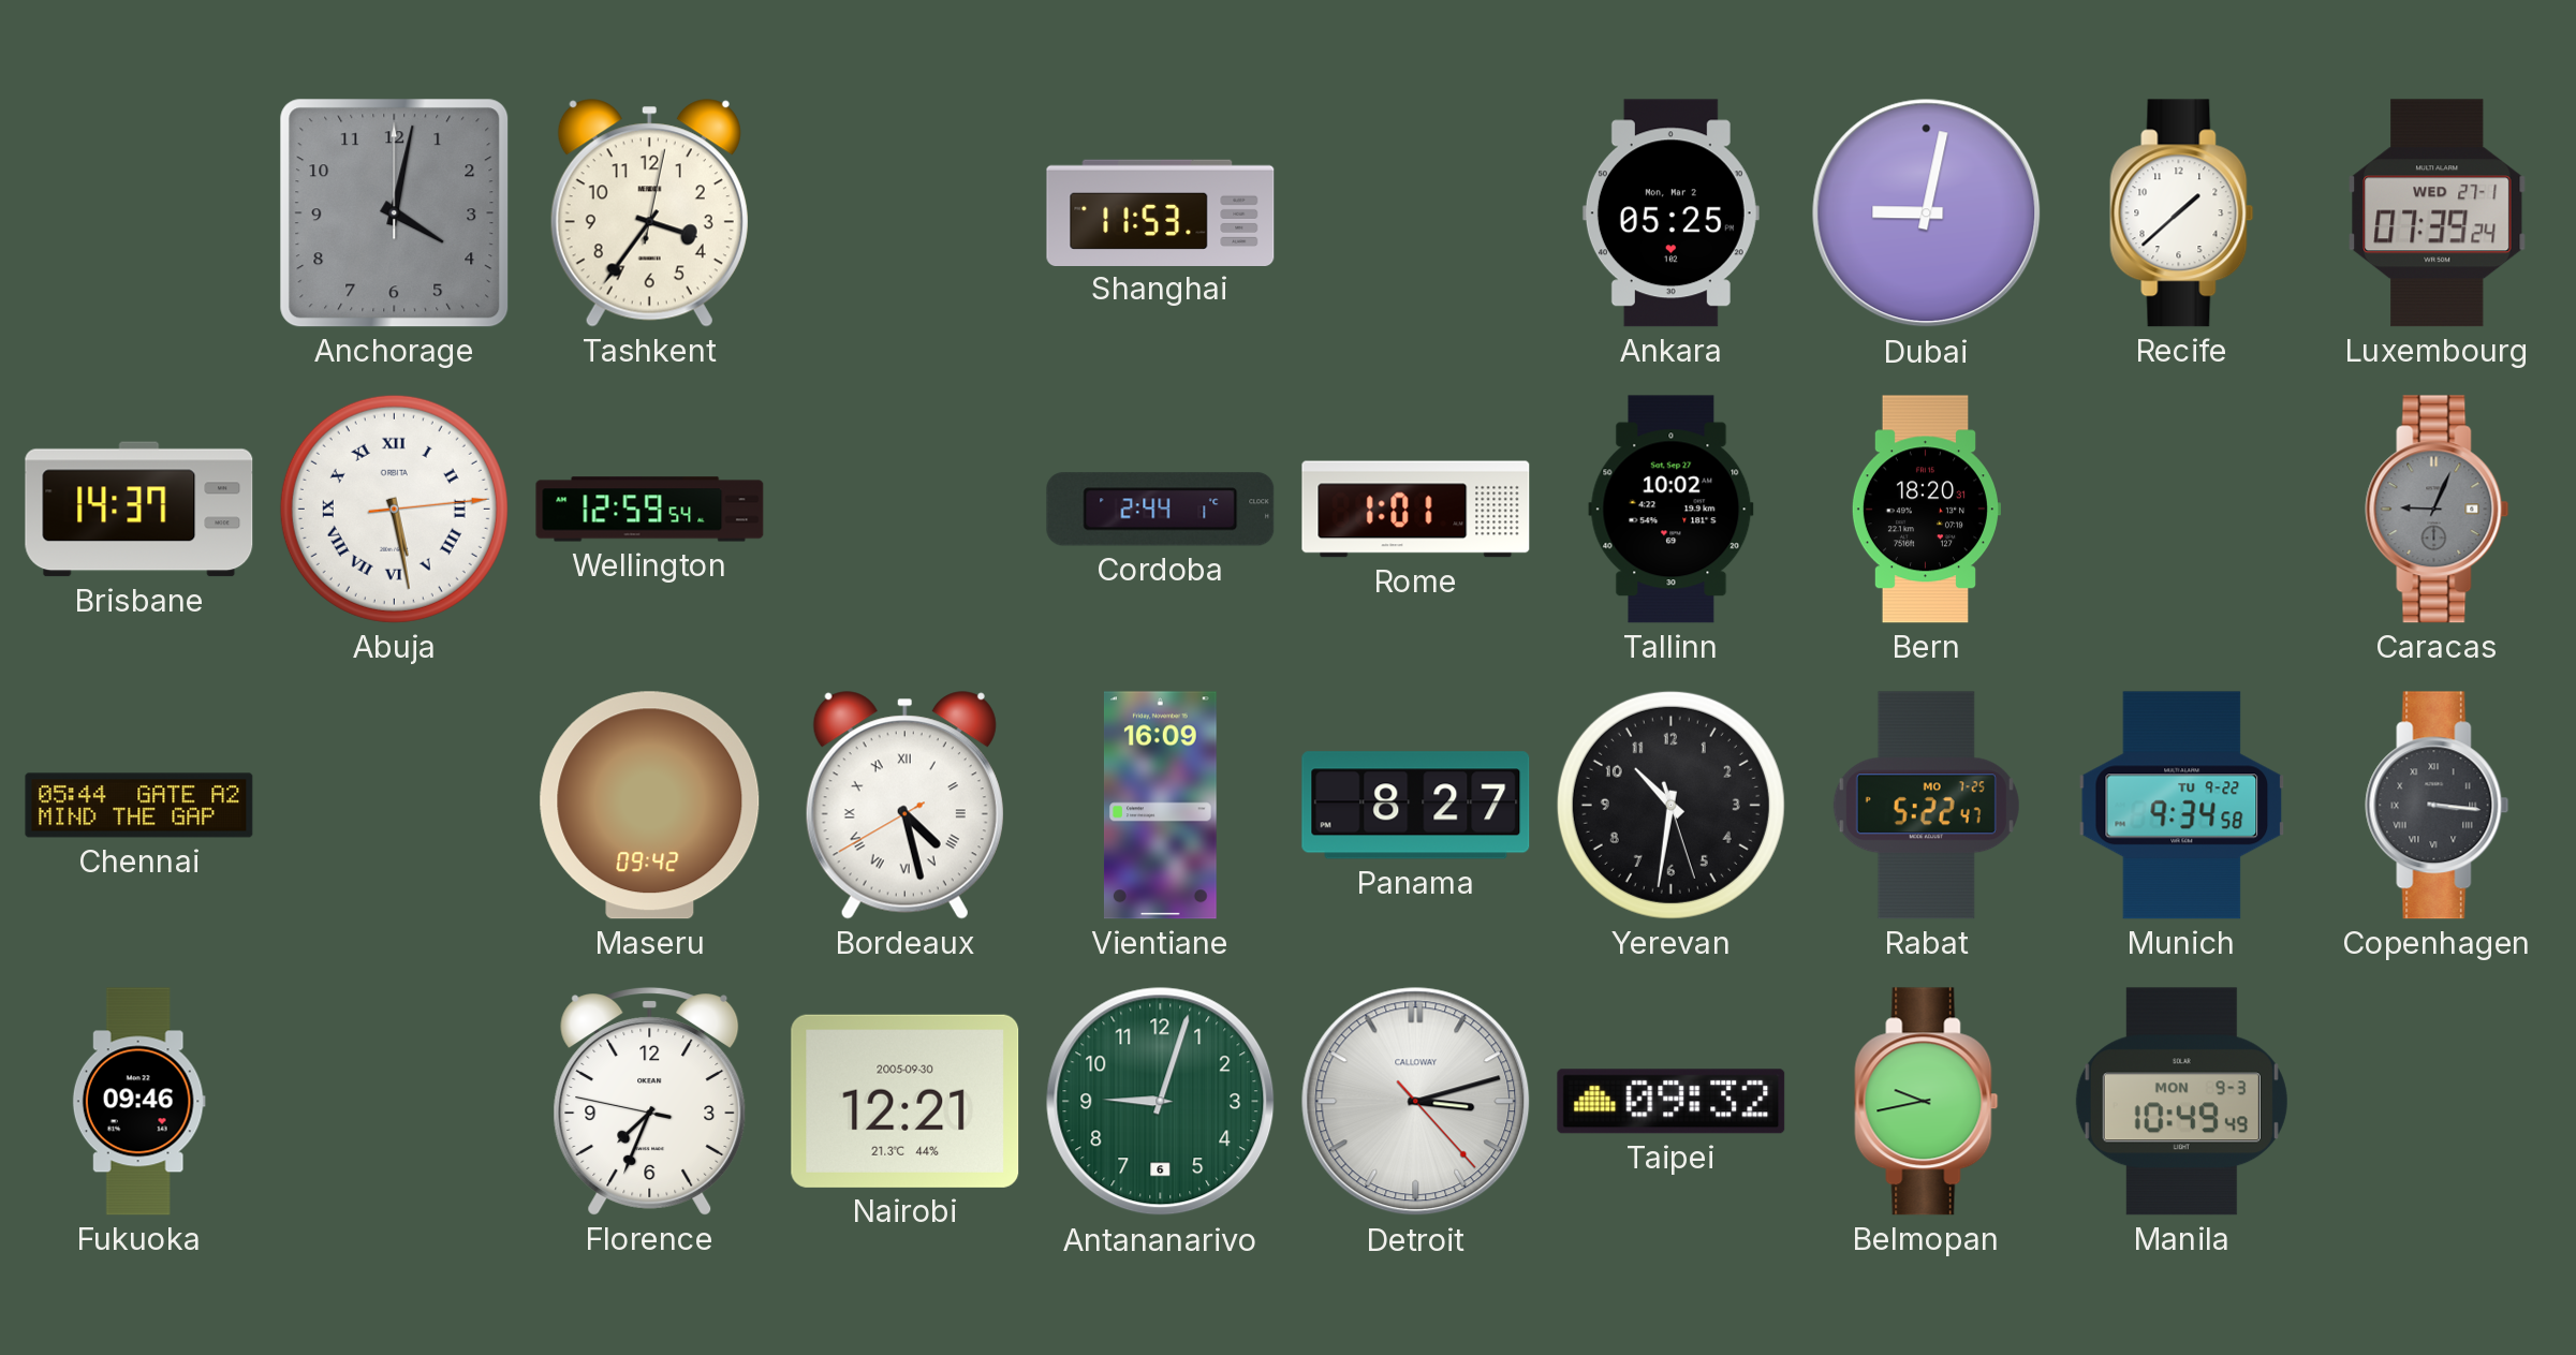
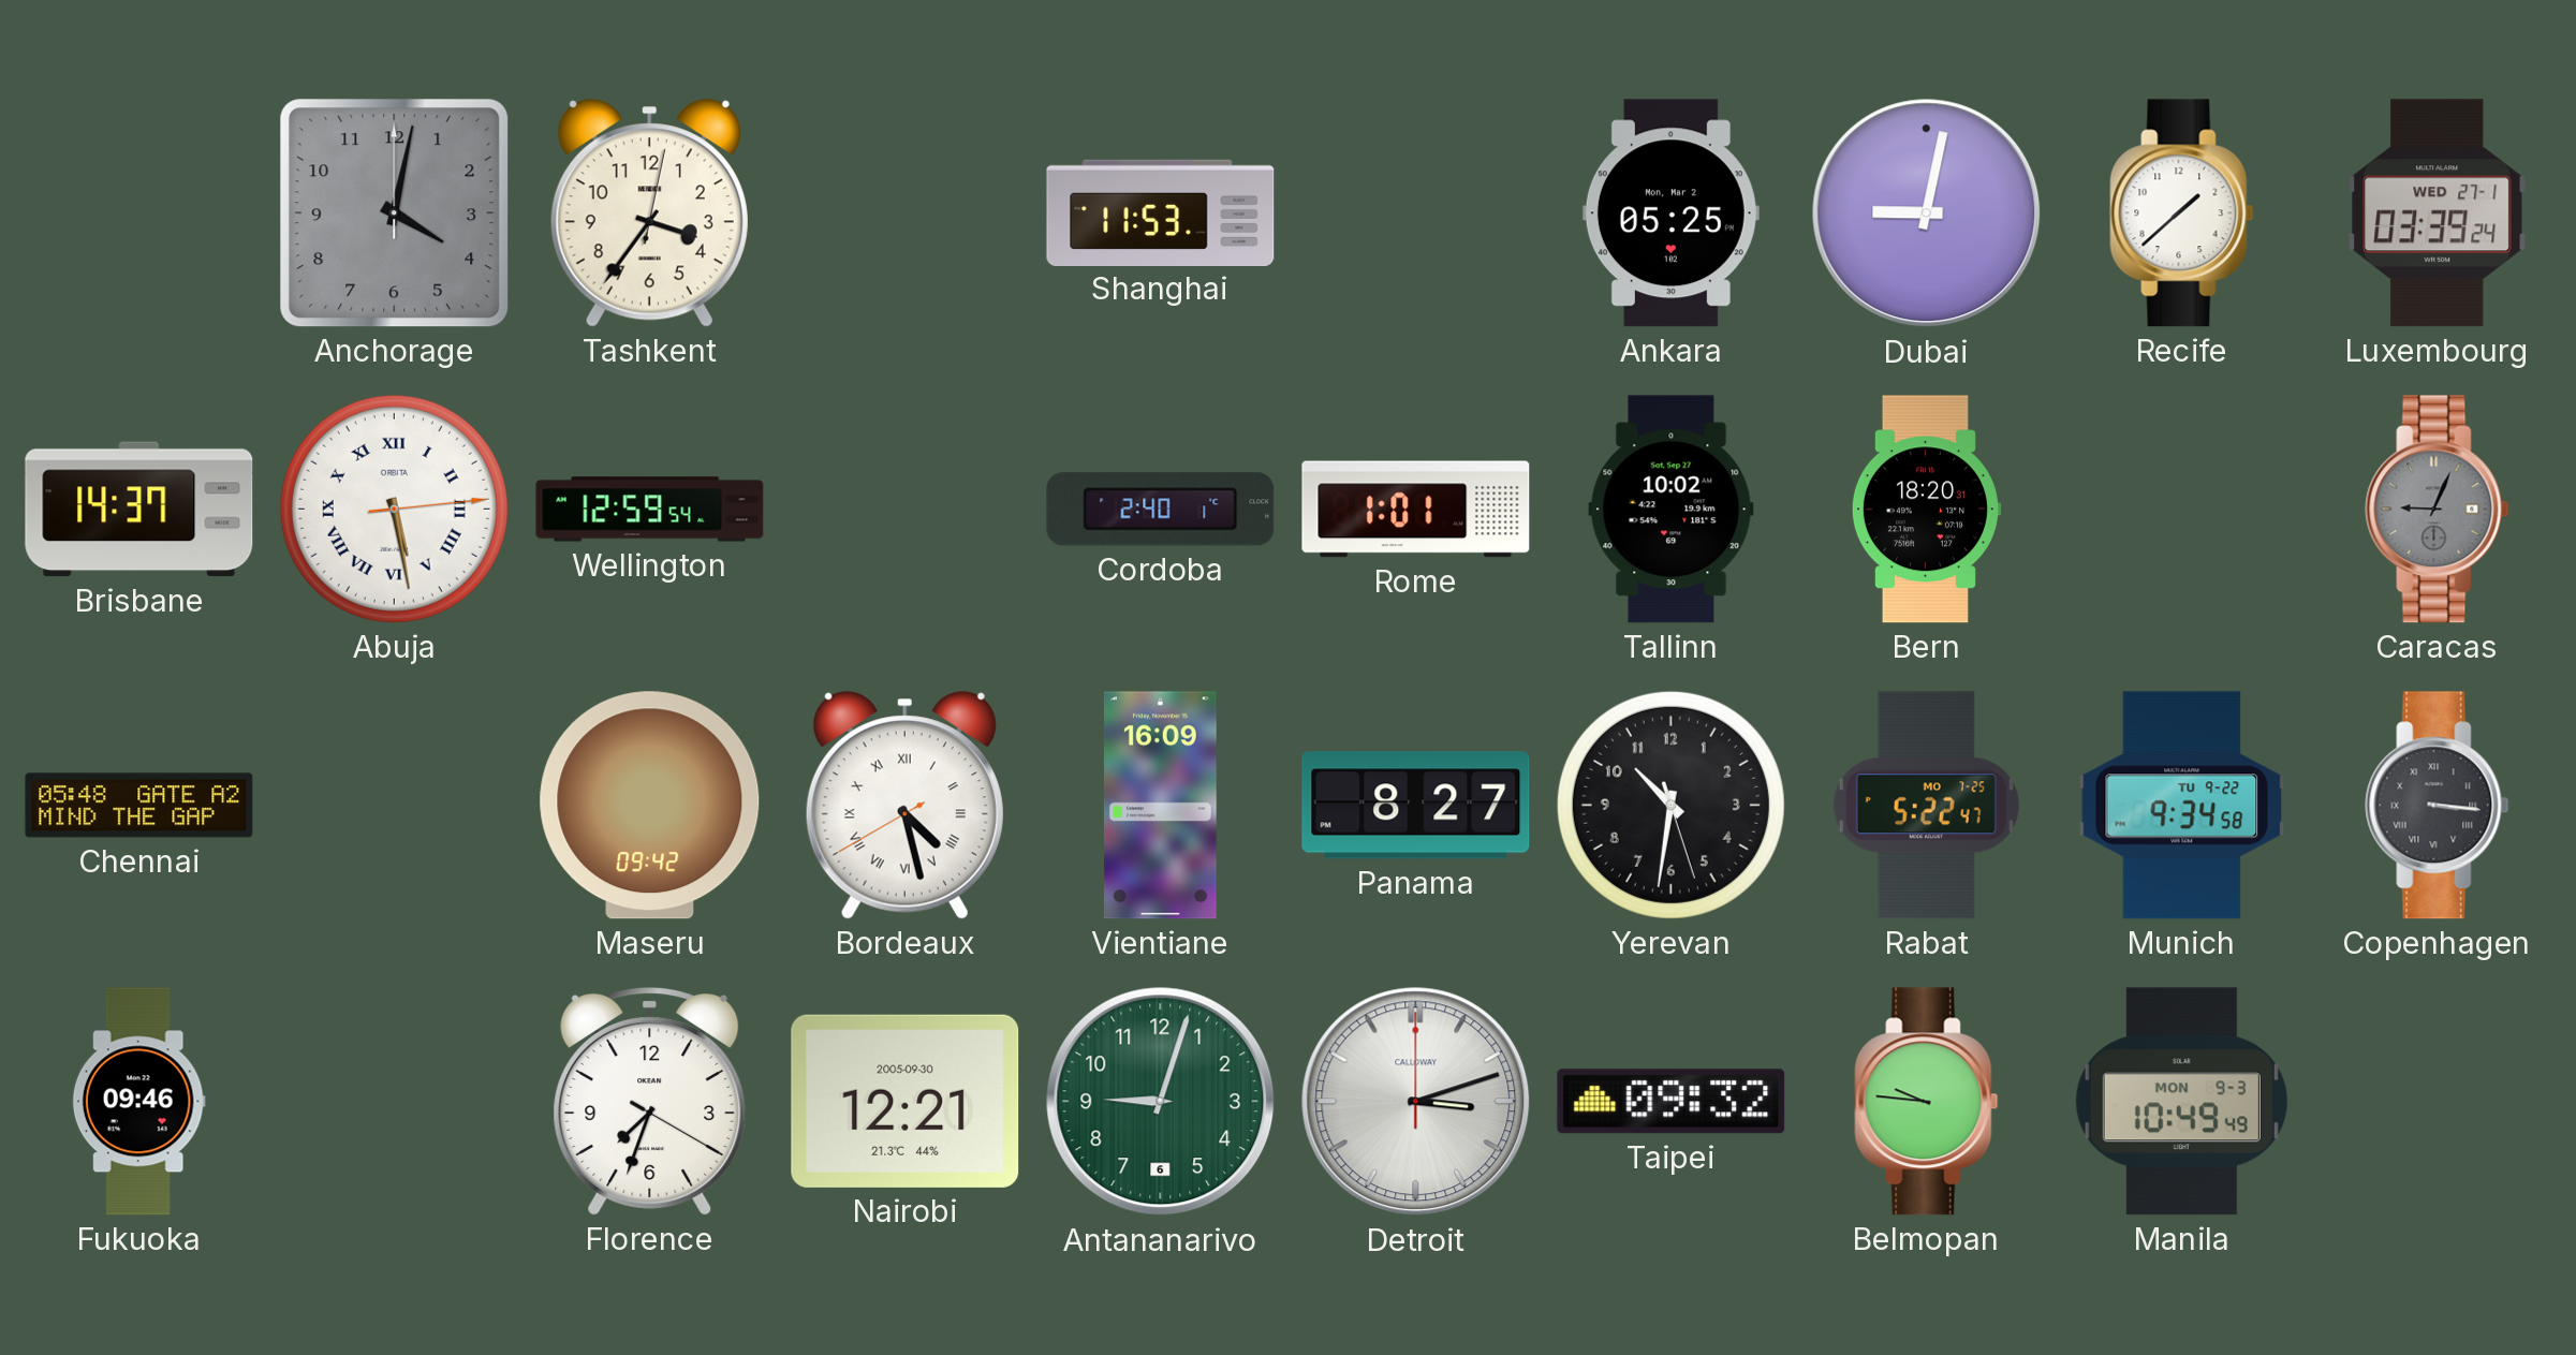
Luxembourg: 07:39 -> 03:39 (2438, 213)
Cordoba: 2:44 -> 2:40 (1161, 510)
Chennai: 05:44 -> 05:48 (139, 806)
Florence: 7:33:47 -> 7:33:20 (650, 1102)
Detroit: 3:12:23 -> 3:12:00 (1416, 1102)
Belmopan: 9:43 -> 9:46 (1927, 1102)
